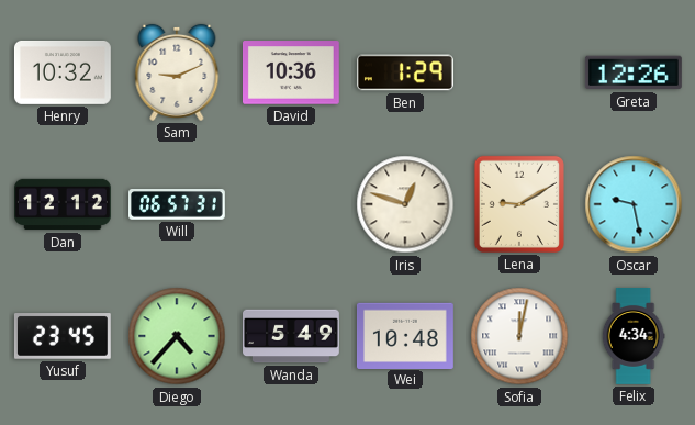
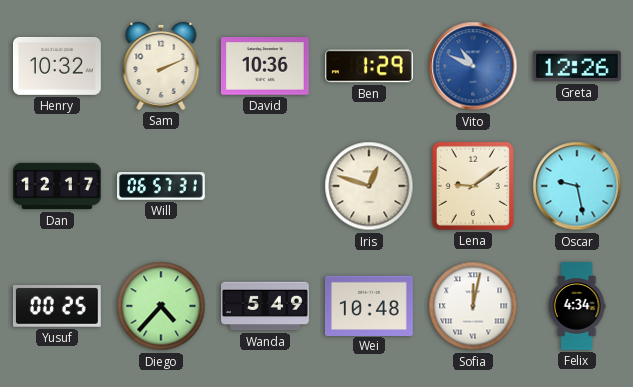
Sam: 9:11 -> 2:11 (161, 66)
Vito: none -> 10:49 (473, 66)
Dan: 12:12 -> 12:17 (58, 186)
Lena: 9:10 -> 9:09 (473, 186)
Yusuf: 23:45 -> 00:25 (57, 306)
